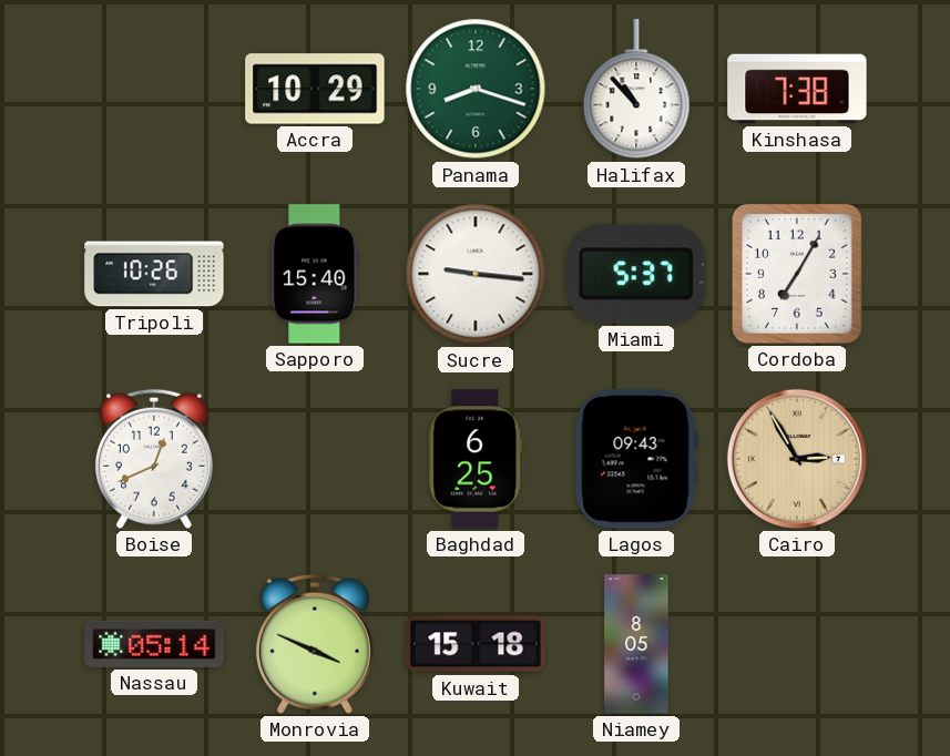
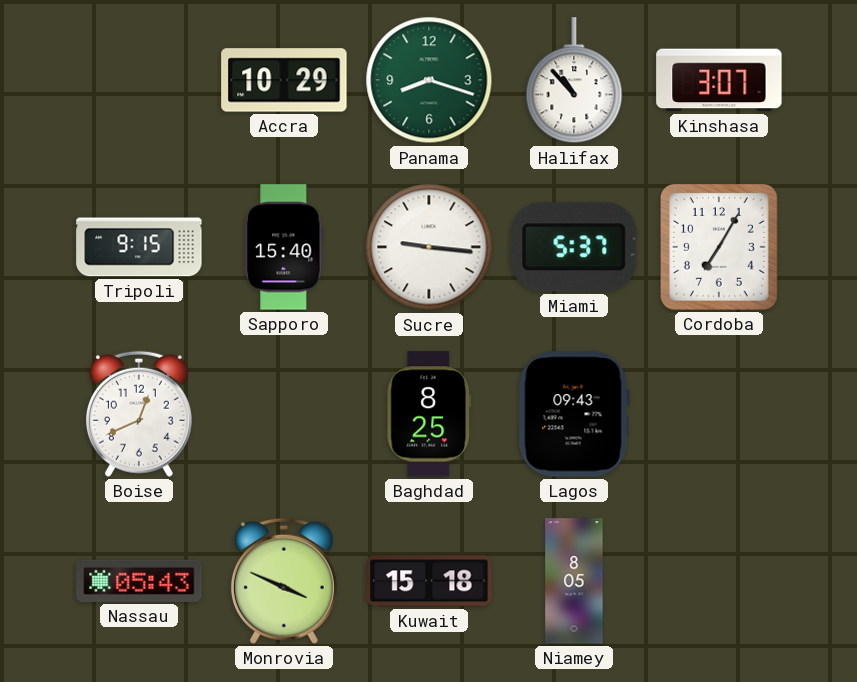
Kinshasa: 7:38 -> 3:07 (719, 80)
Tripoli: 10:26 -> 9:15 (139, 247)
Baghdad: 6:25 -> 8:25 (429, 414)
Cairo: 2:55 -> none (797, 459)
Nassau: 05:14 -> 05:43 (139, 581)
